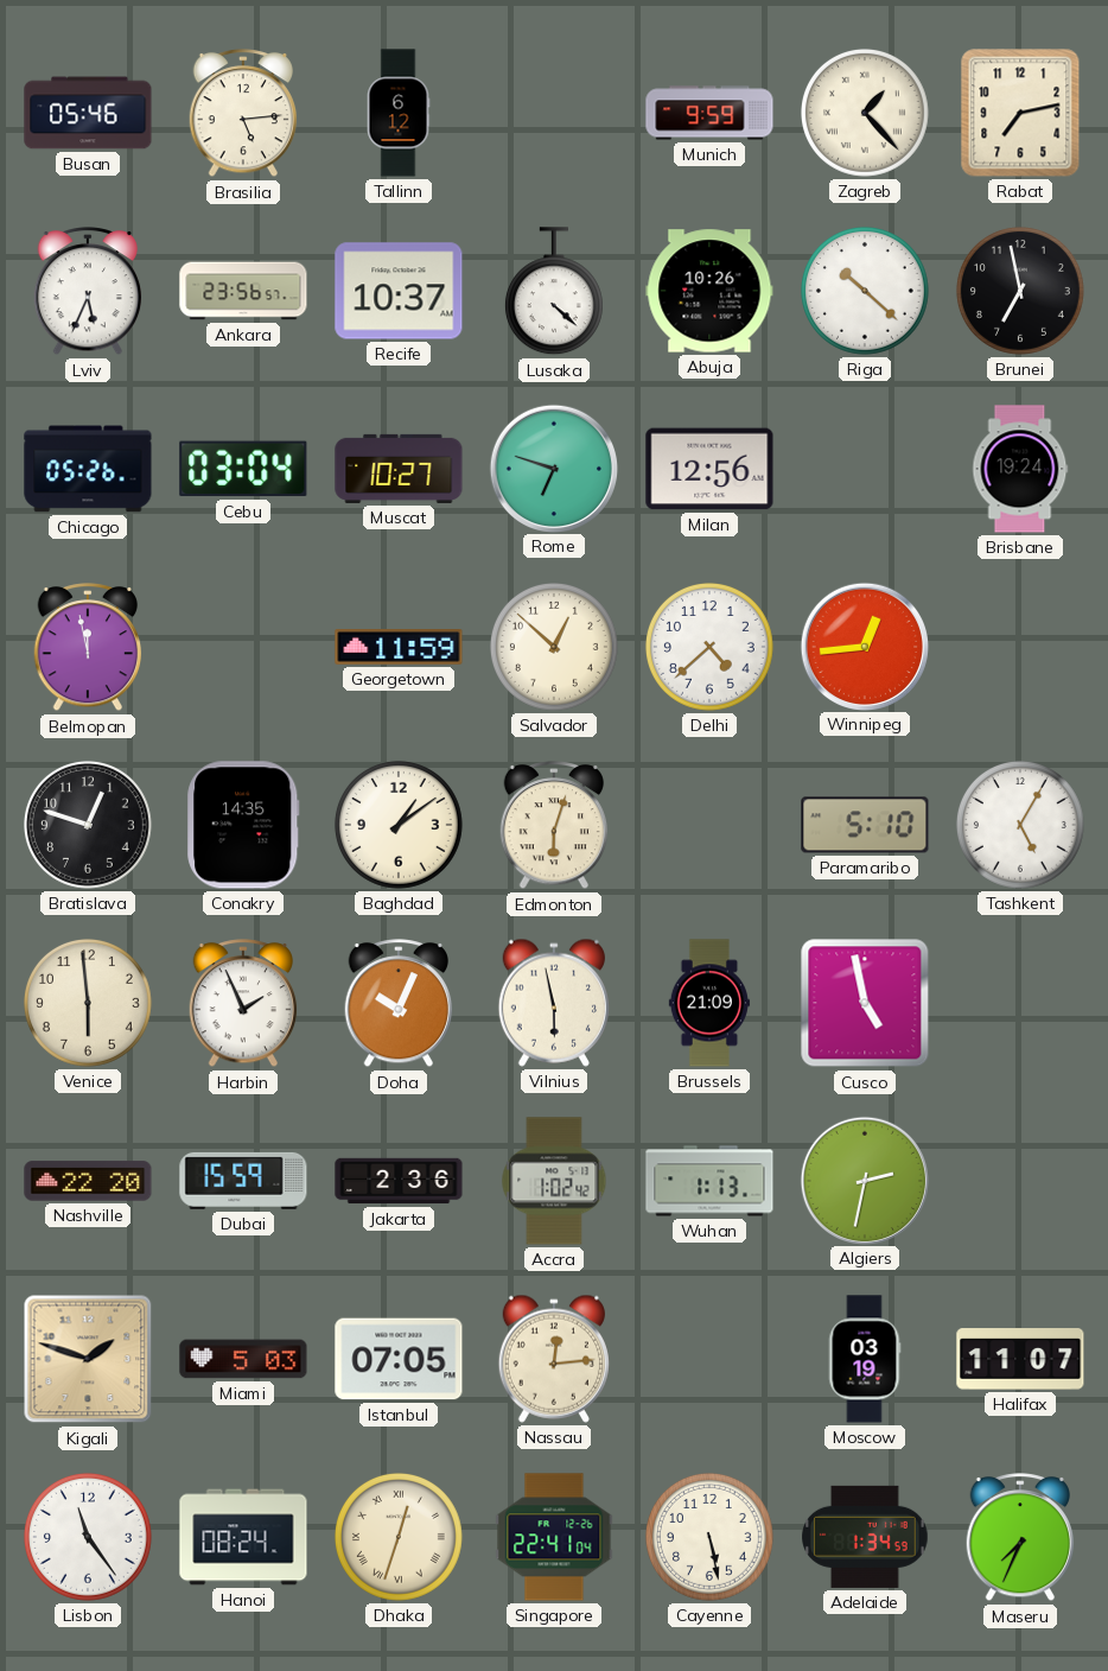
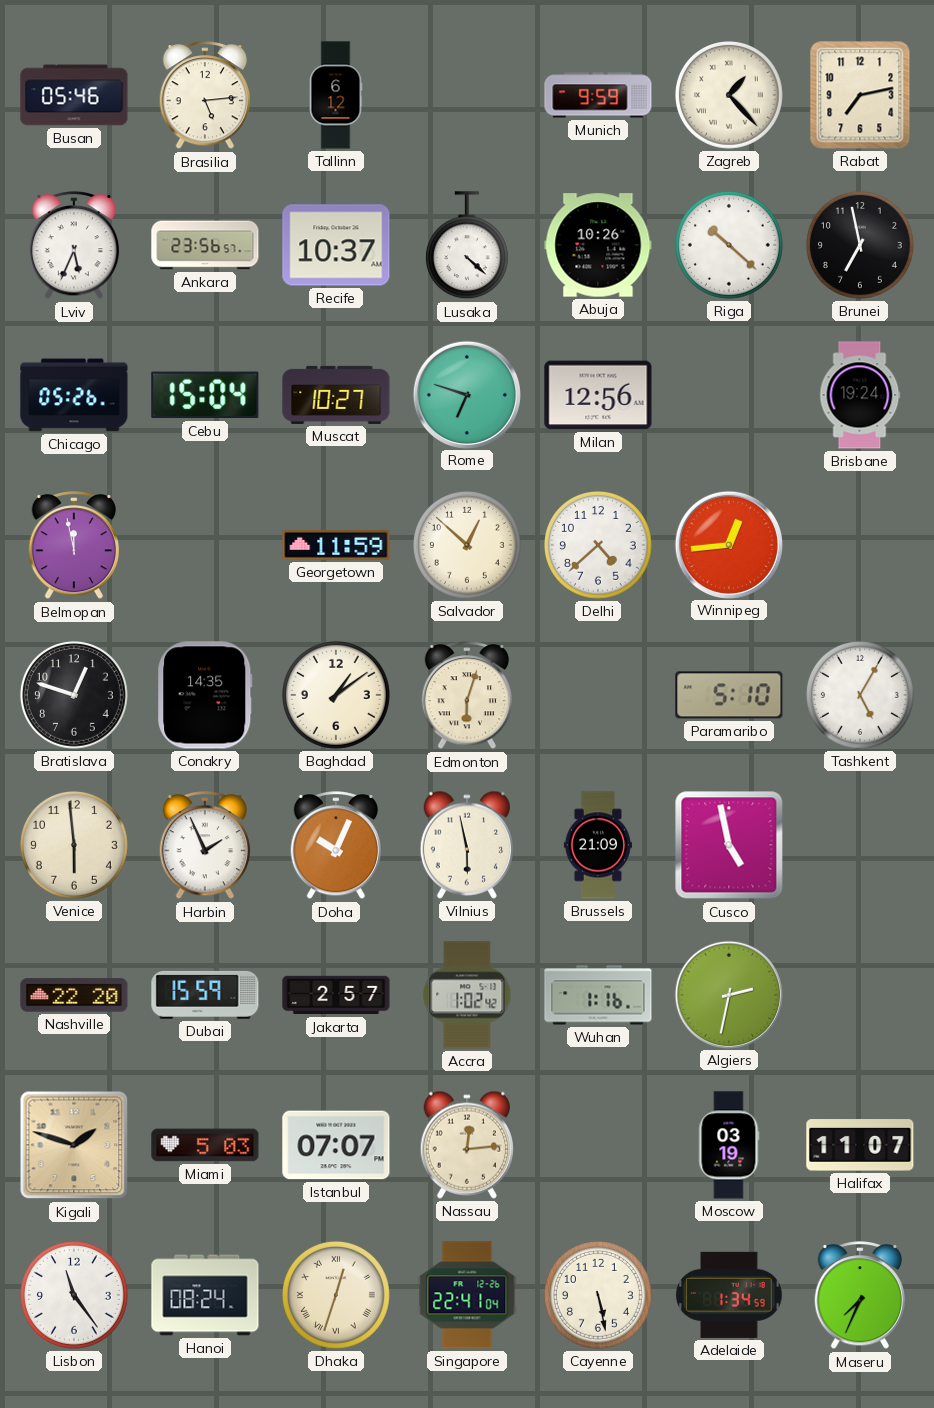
Cebu: 03:04 -> 15:04 (205, 395)
Jakarta: 2:36 -> 2:57 (336, 995)
Wuhan: 1:13 -> 1:16 (598, 995)
Istanbul: 07:05 -> 07:07 (336, 1145)
